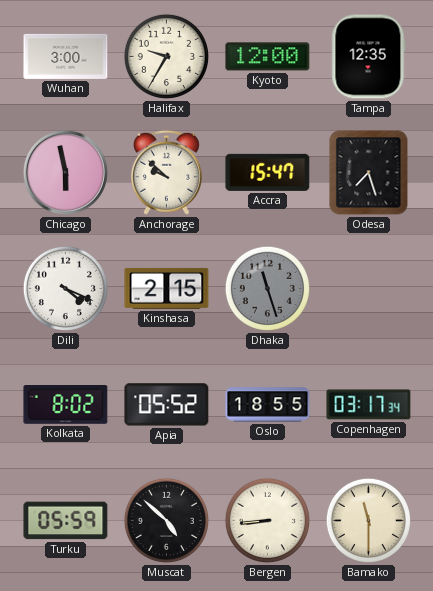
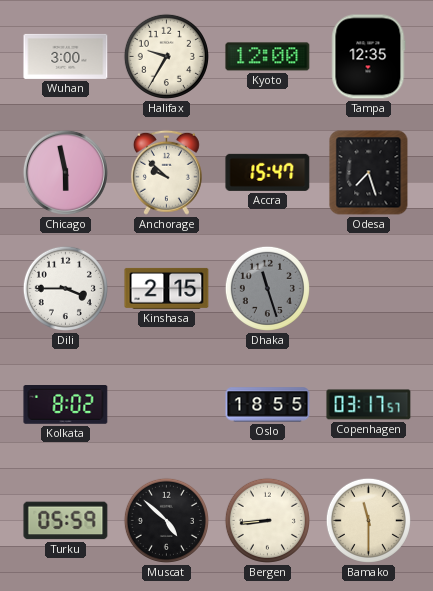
Dili: 4:19 -> 3:45 (65, 288)
Apia: 05:52 -> none (167, 405)
Copenhagen: 03:17:34 -> 03:17:57 (369, 405)
